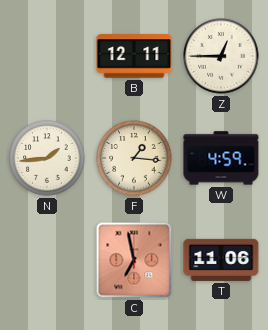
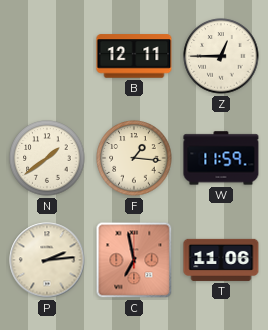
N: 1:44 -> 1:39 (47, 158)
W: 4:59 -> 11:59 (221, 158)
P: none -> 2:14 (47, 260)
